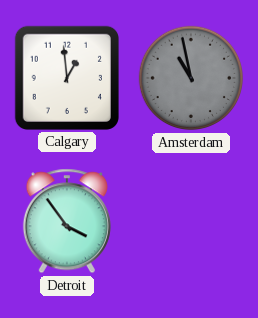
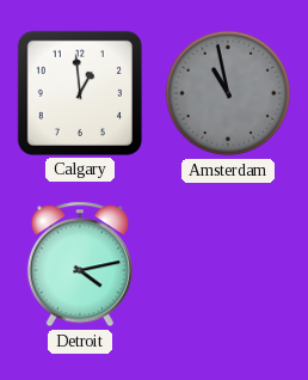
Detroit: 3:54 -> 4:13 (80, 264)
